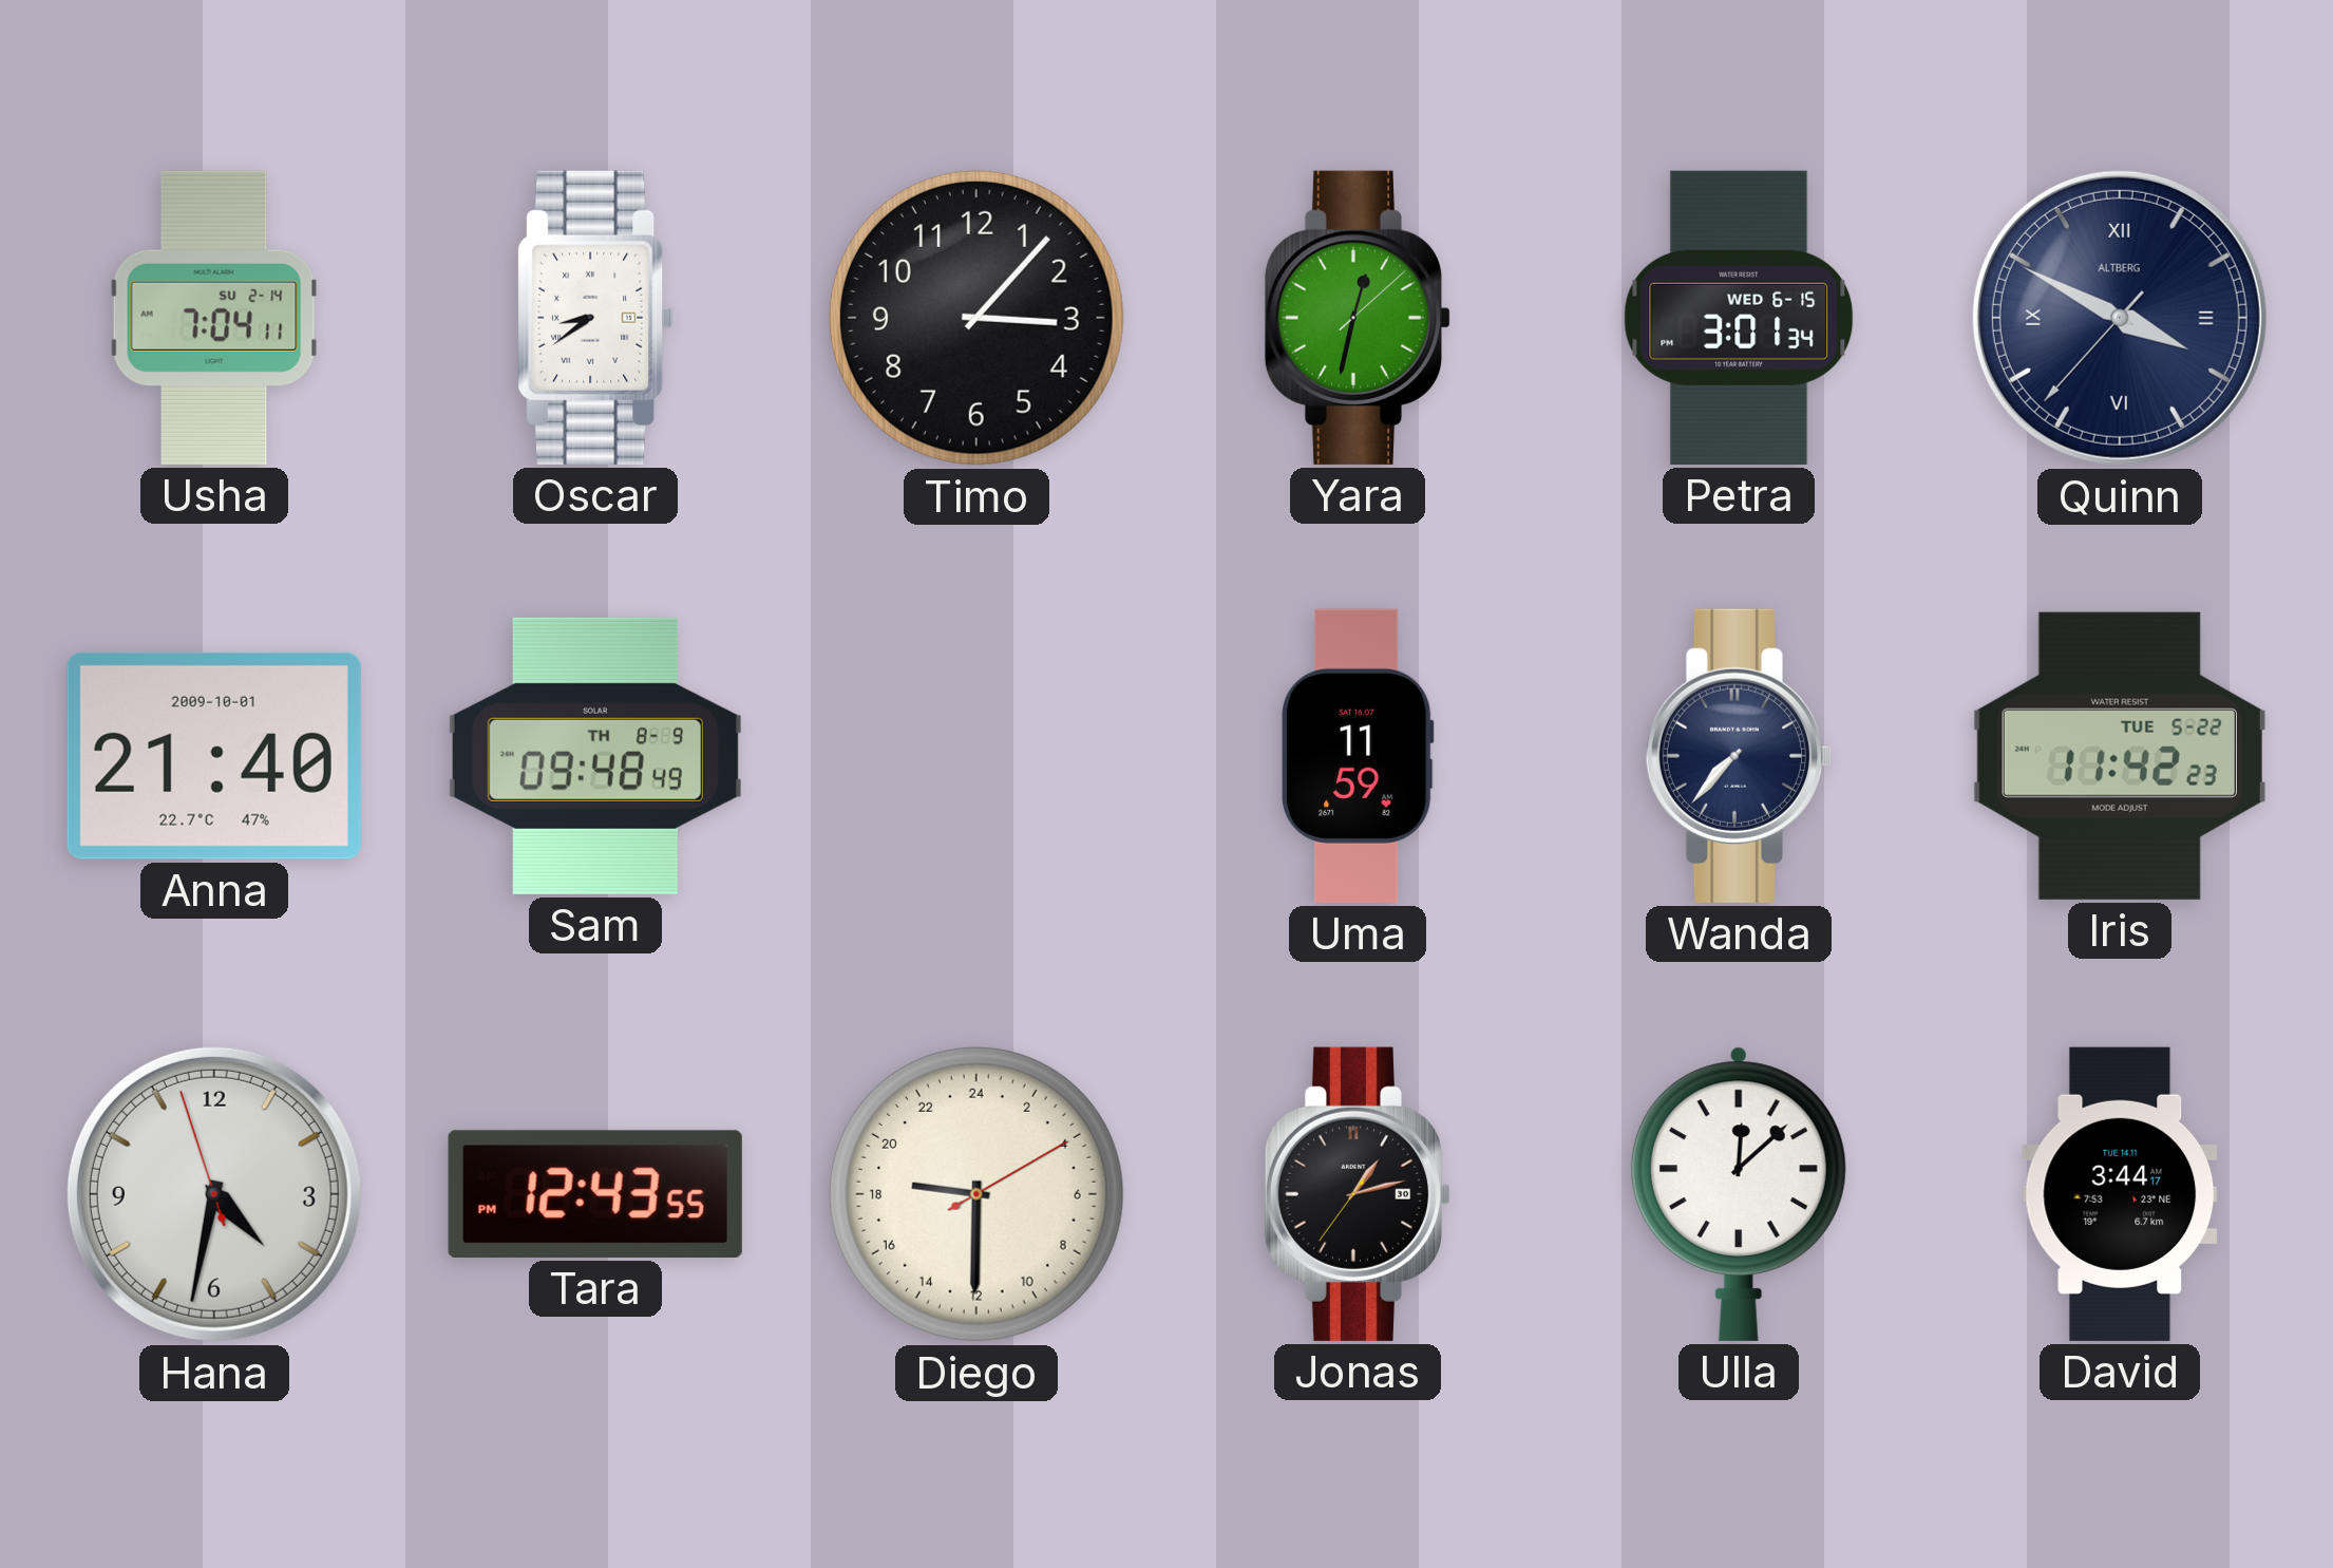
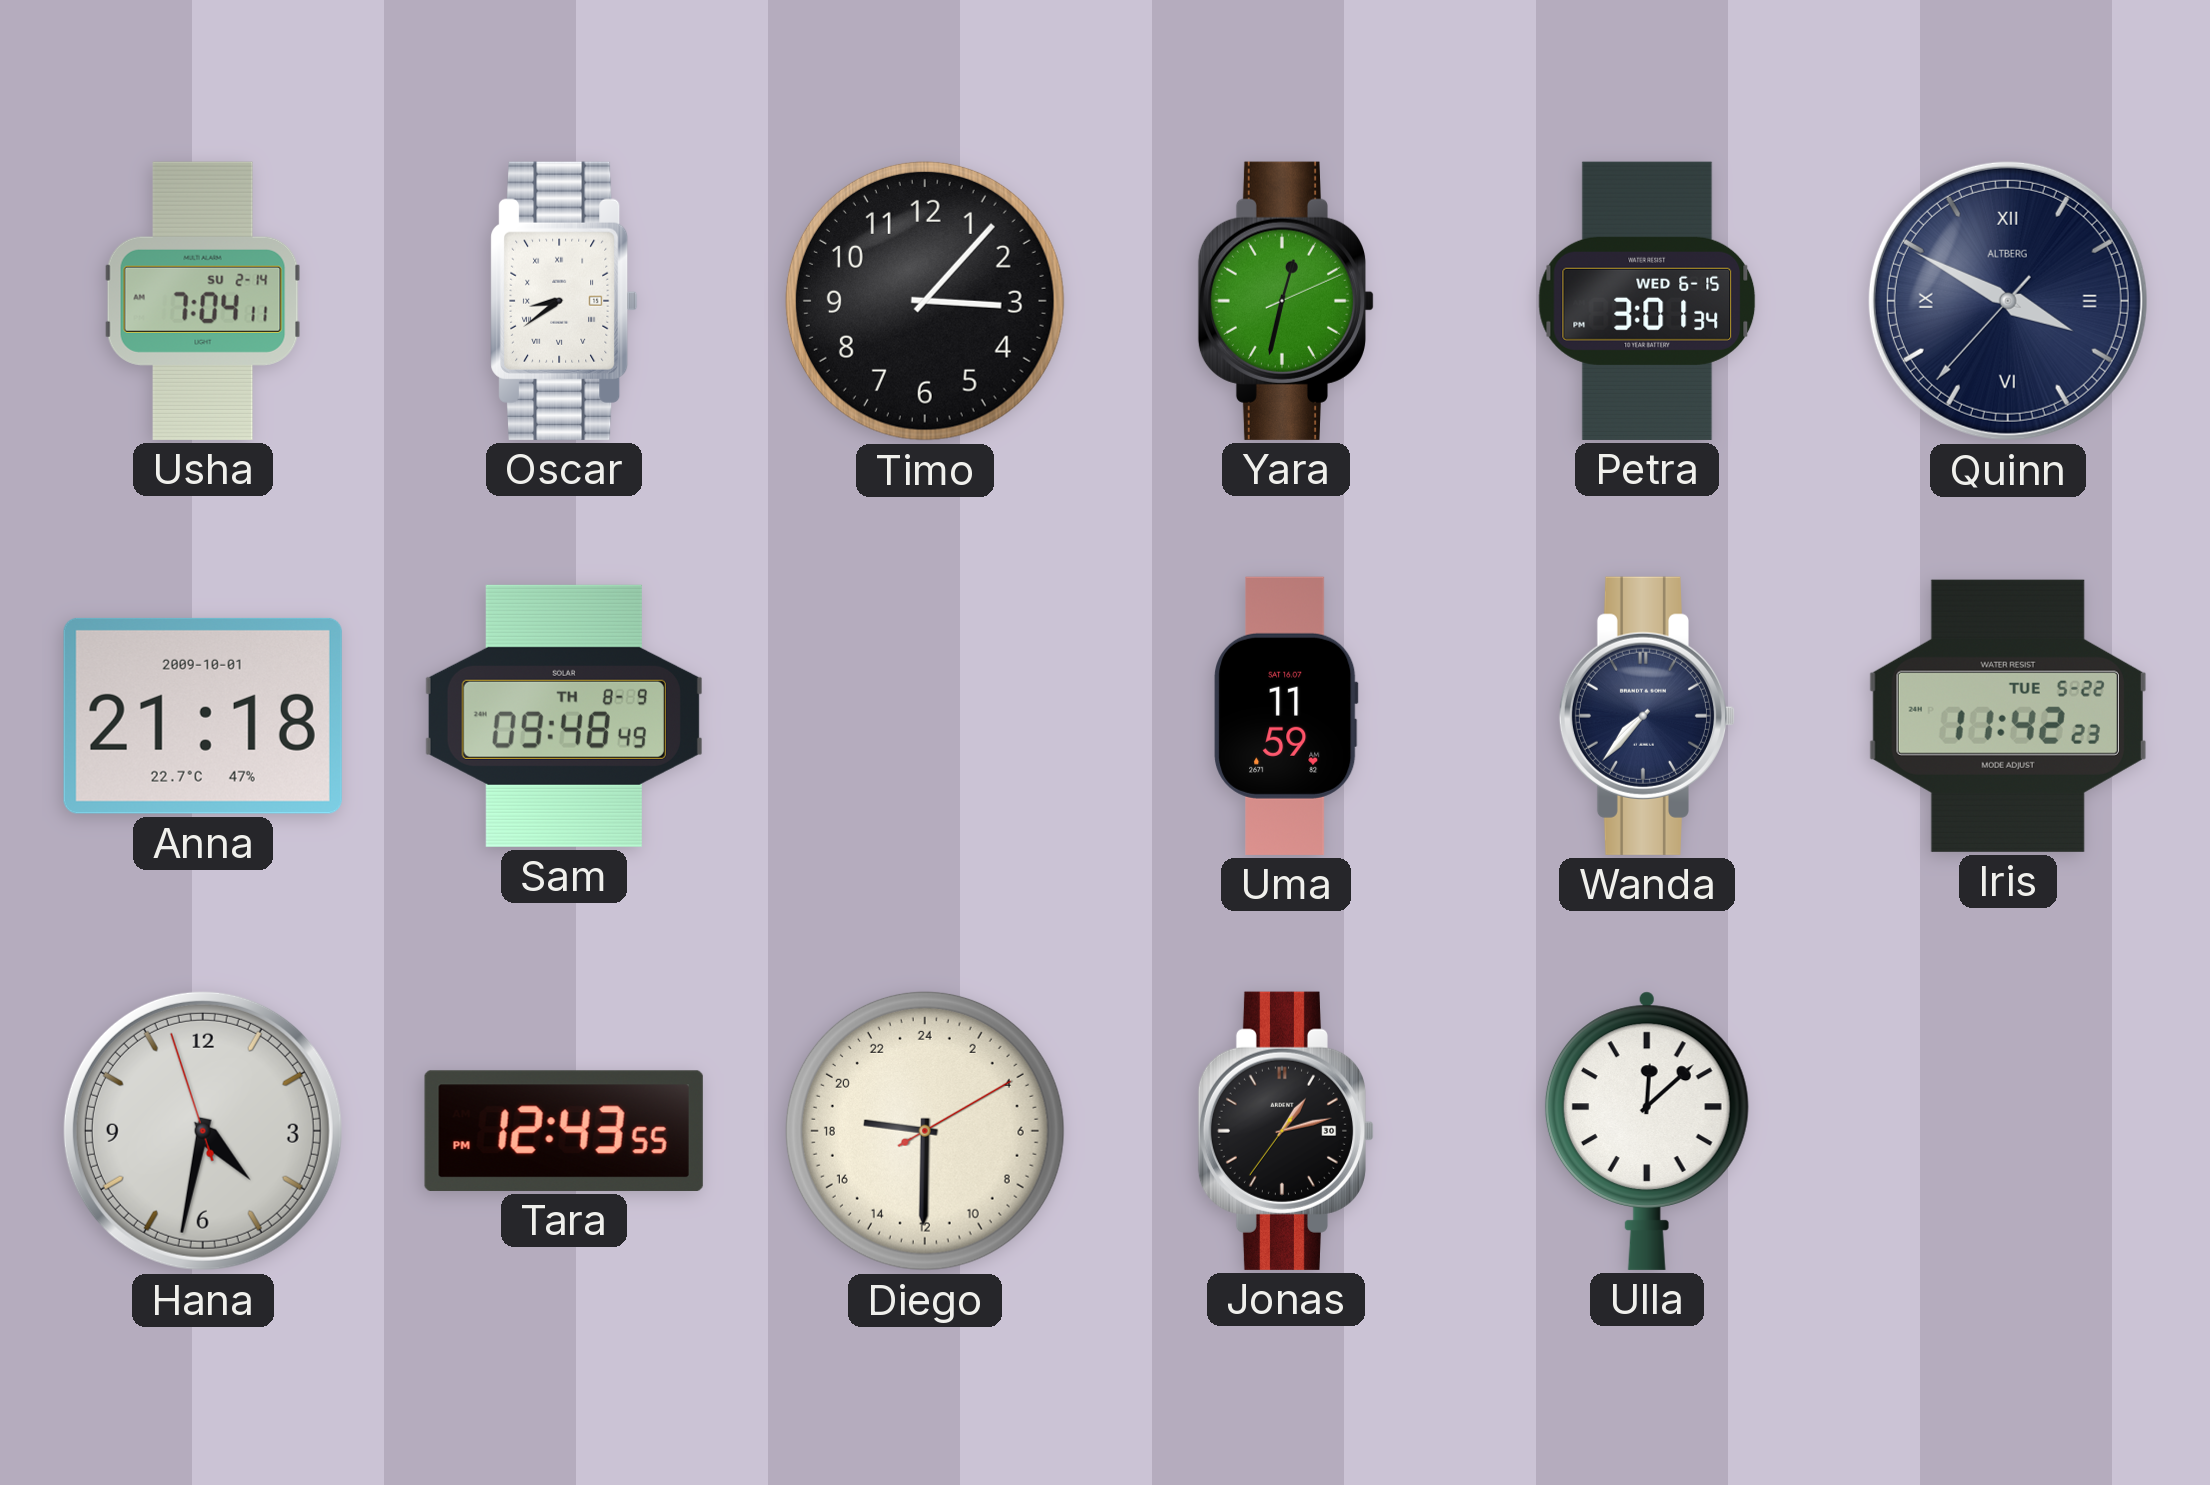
Yara: 12:32:08 -> 12:32:11 (1285, 301)
Anna: 21:40 -> 21:18 (203, 716)
David: 3:44 -> none (2120, 1194)
